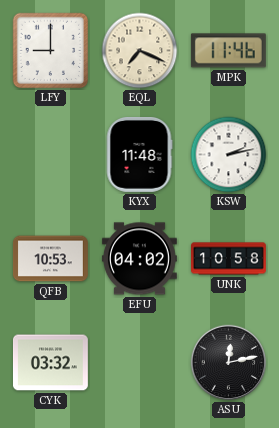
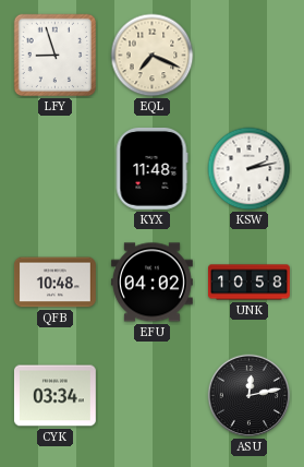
LFY: 9:00 -> 8:57 (56, 56)
MPK: 11:46 -> none (228, 51)
QFB: 10:53 -> 10:48 (54, 283)
CYK: 03:32 -> 03:34 (54, 396)
